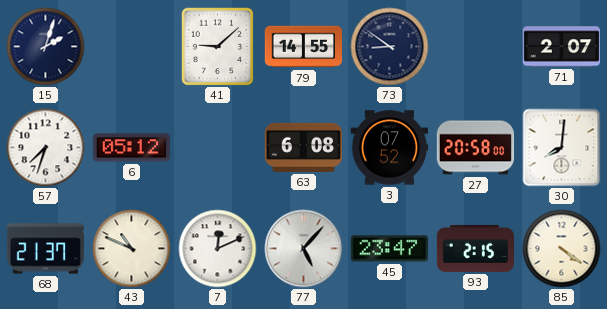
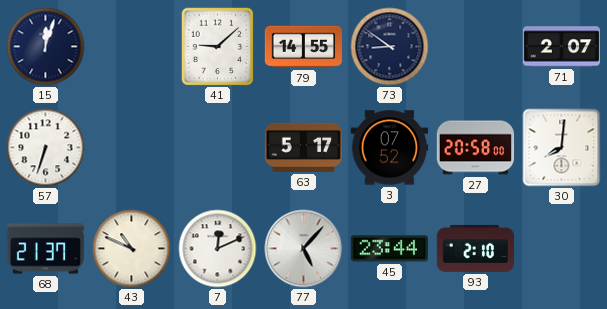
15: 2:03 -> 12:03 (46, 47)
57: 7:33 -> 6:33 (46, 148)
6: 05:12 -> none (131, 148)
63: 6:08 -> 5:17 (303, 147)
45: 23:47 -> 23:44 (389, 249)
93: 2:15 -> 2:10 (476, 248)
85: 4:21 -> none (562, 249)
